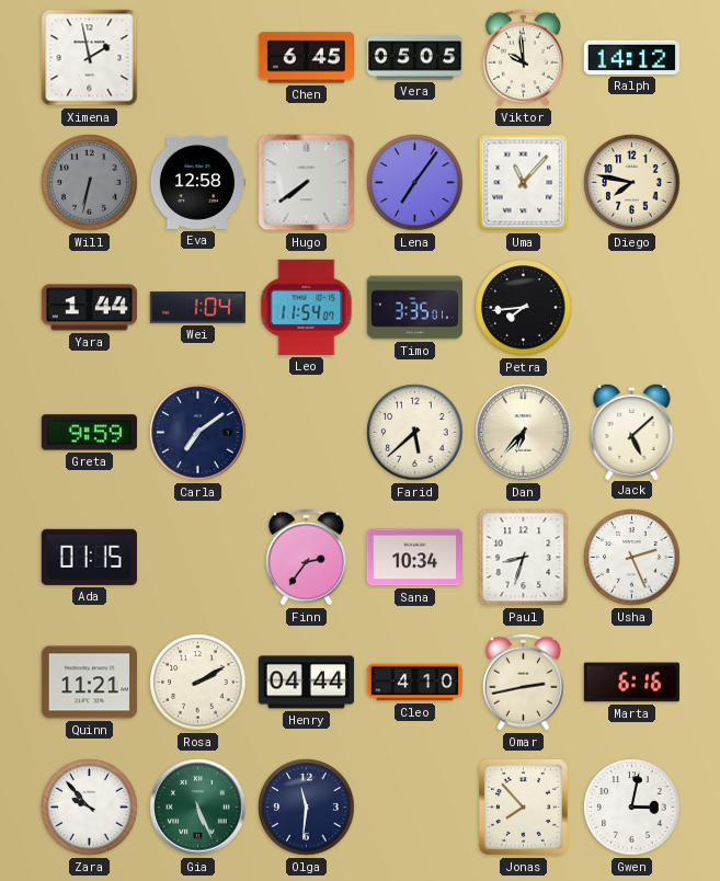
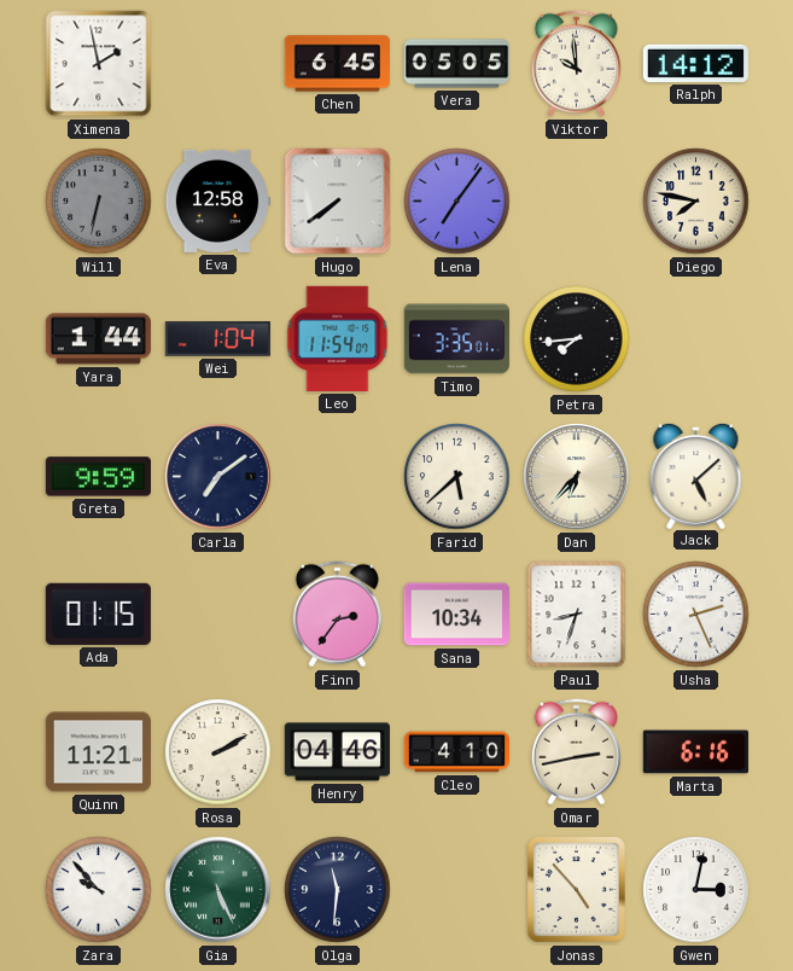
Uma: 11:07 -> none (524, 183)
Henry: 04:44 -> 04:46 (337, 752)
Jonas: 7:53 -> 4:53 (577, 890)
